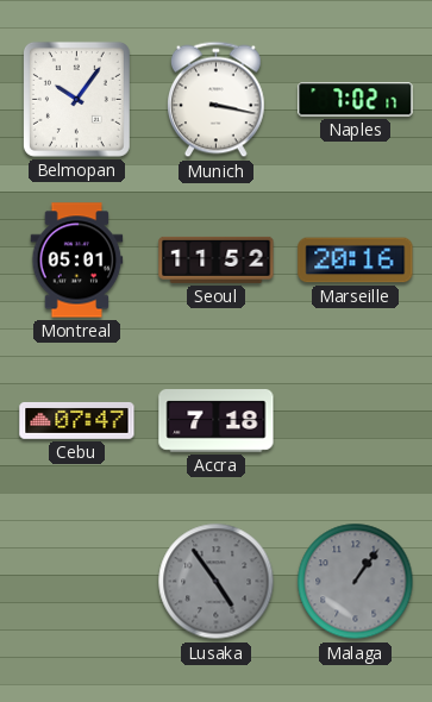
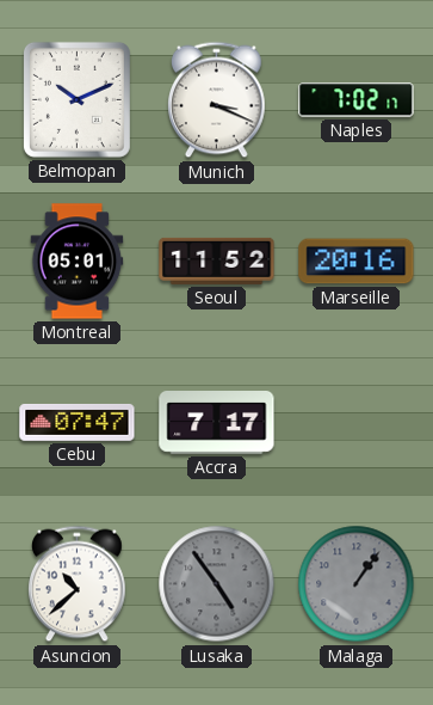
Belmopan: 10:06 -> 10:11 (76, 99)
Munich: 3:17 -> 3:19 (217, 100)
Accra: 7:18 -> 7:17 (217, 423)
Asuncion: none -> 10:38 (78, 584)
